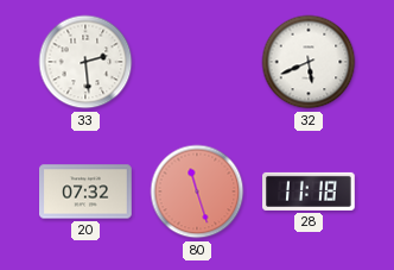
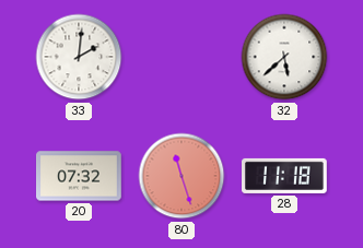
33: 2:29 -> 2:01 (79, 57)
32: 5:41 -> 5:38 (284, 57)
